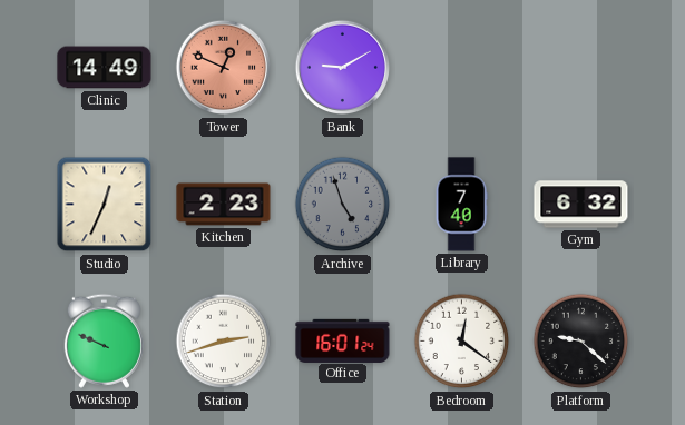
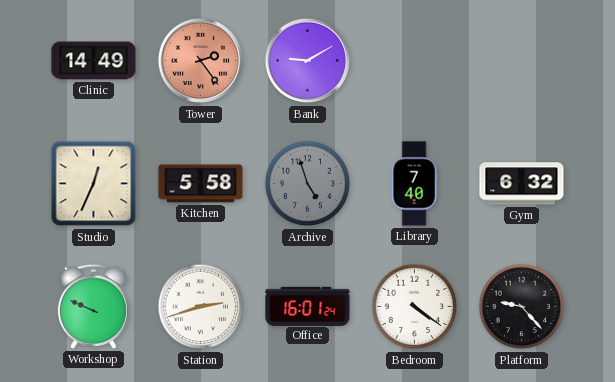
Tower: 12:49 -> 2:24 (201, 61)
Kitchen: 2:23 -> 5:58 (201, 184)
Bedroom: 12:21 -> 4:21 (415, 307)
Platform: 9:22 -> 9:23 (522, 307)
